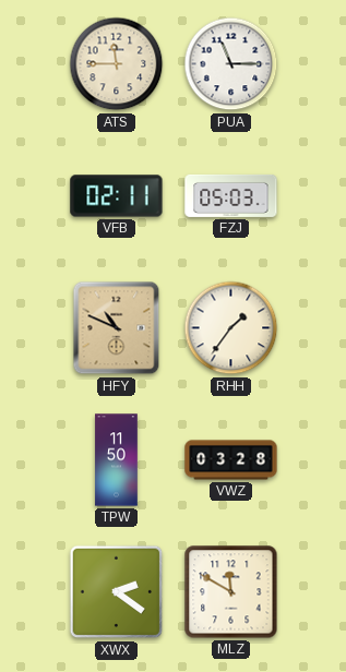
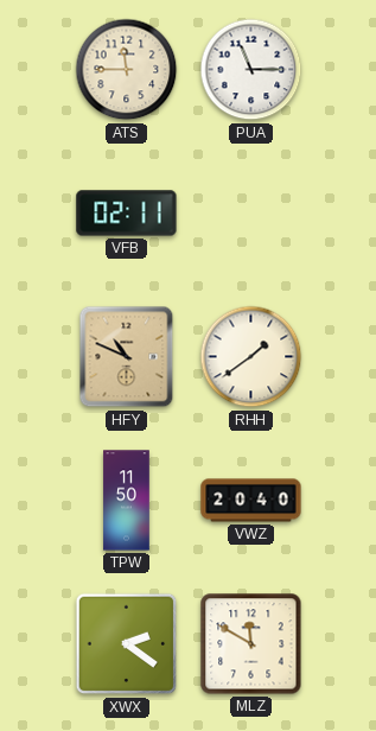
FZJ: 05:03 -> none (231, 195)
RHH: 1:36 -> 1:39 (251, 357)
VWZ: 03:28 -> 20:40 (251, 501)
